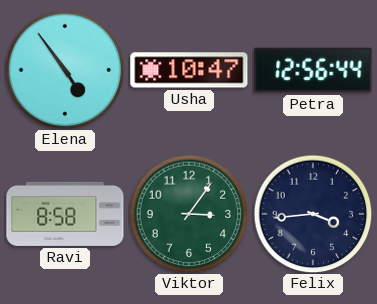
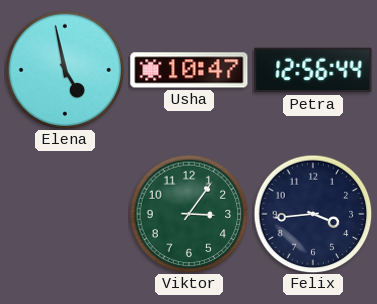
Elena: 4:54 -> 4:58 (65, 70)
Ravi: 8:58 -> none (65, 214)
